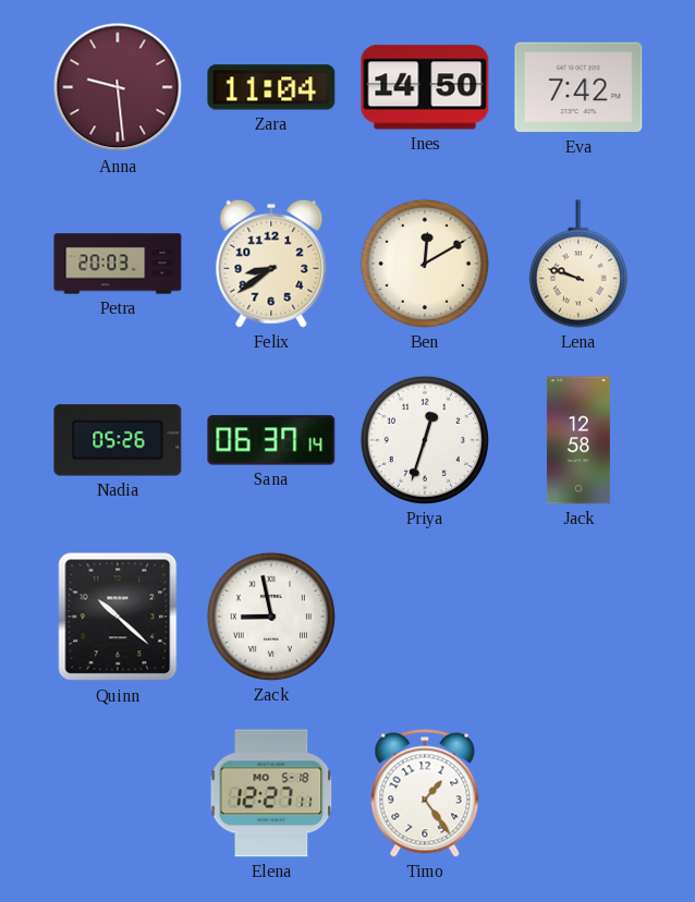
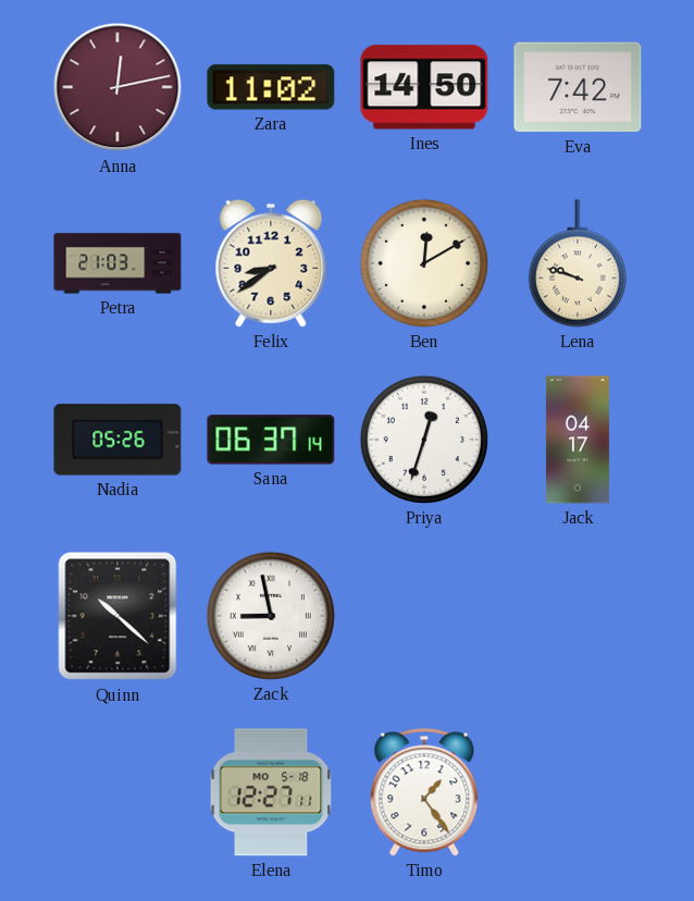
Anna: 9:29 -> 12:13 (117, 87)
Zara: 11:04 -> 11:02 (271, 87)
Petra: 20:03 -> 21:03 (117, 263)
Jack: 12:58 -> 04:17 (578, 440)
